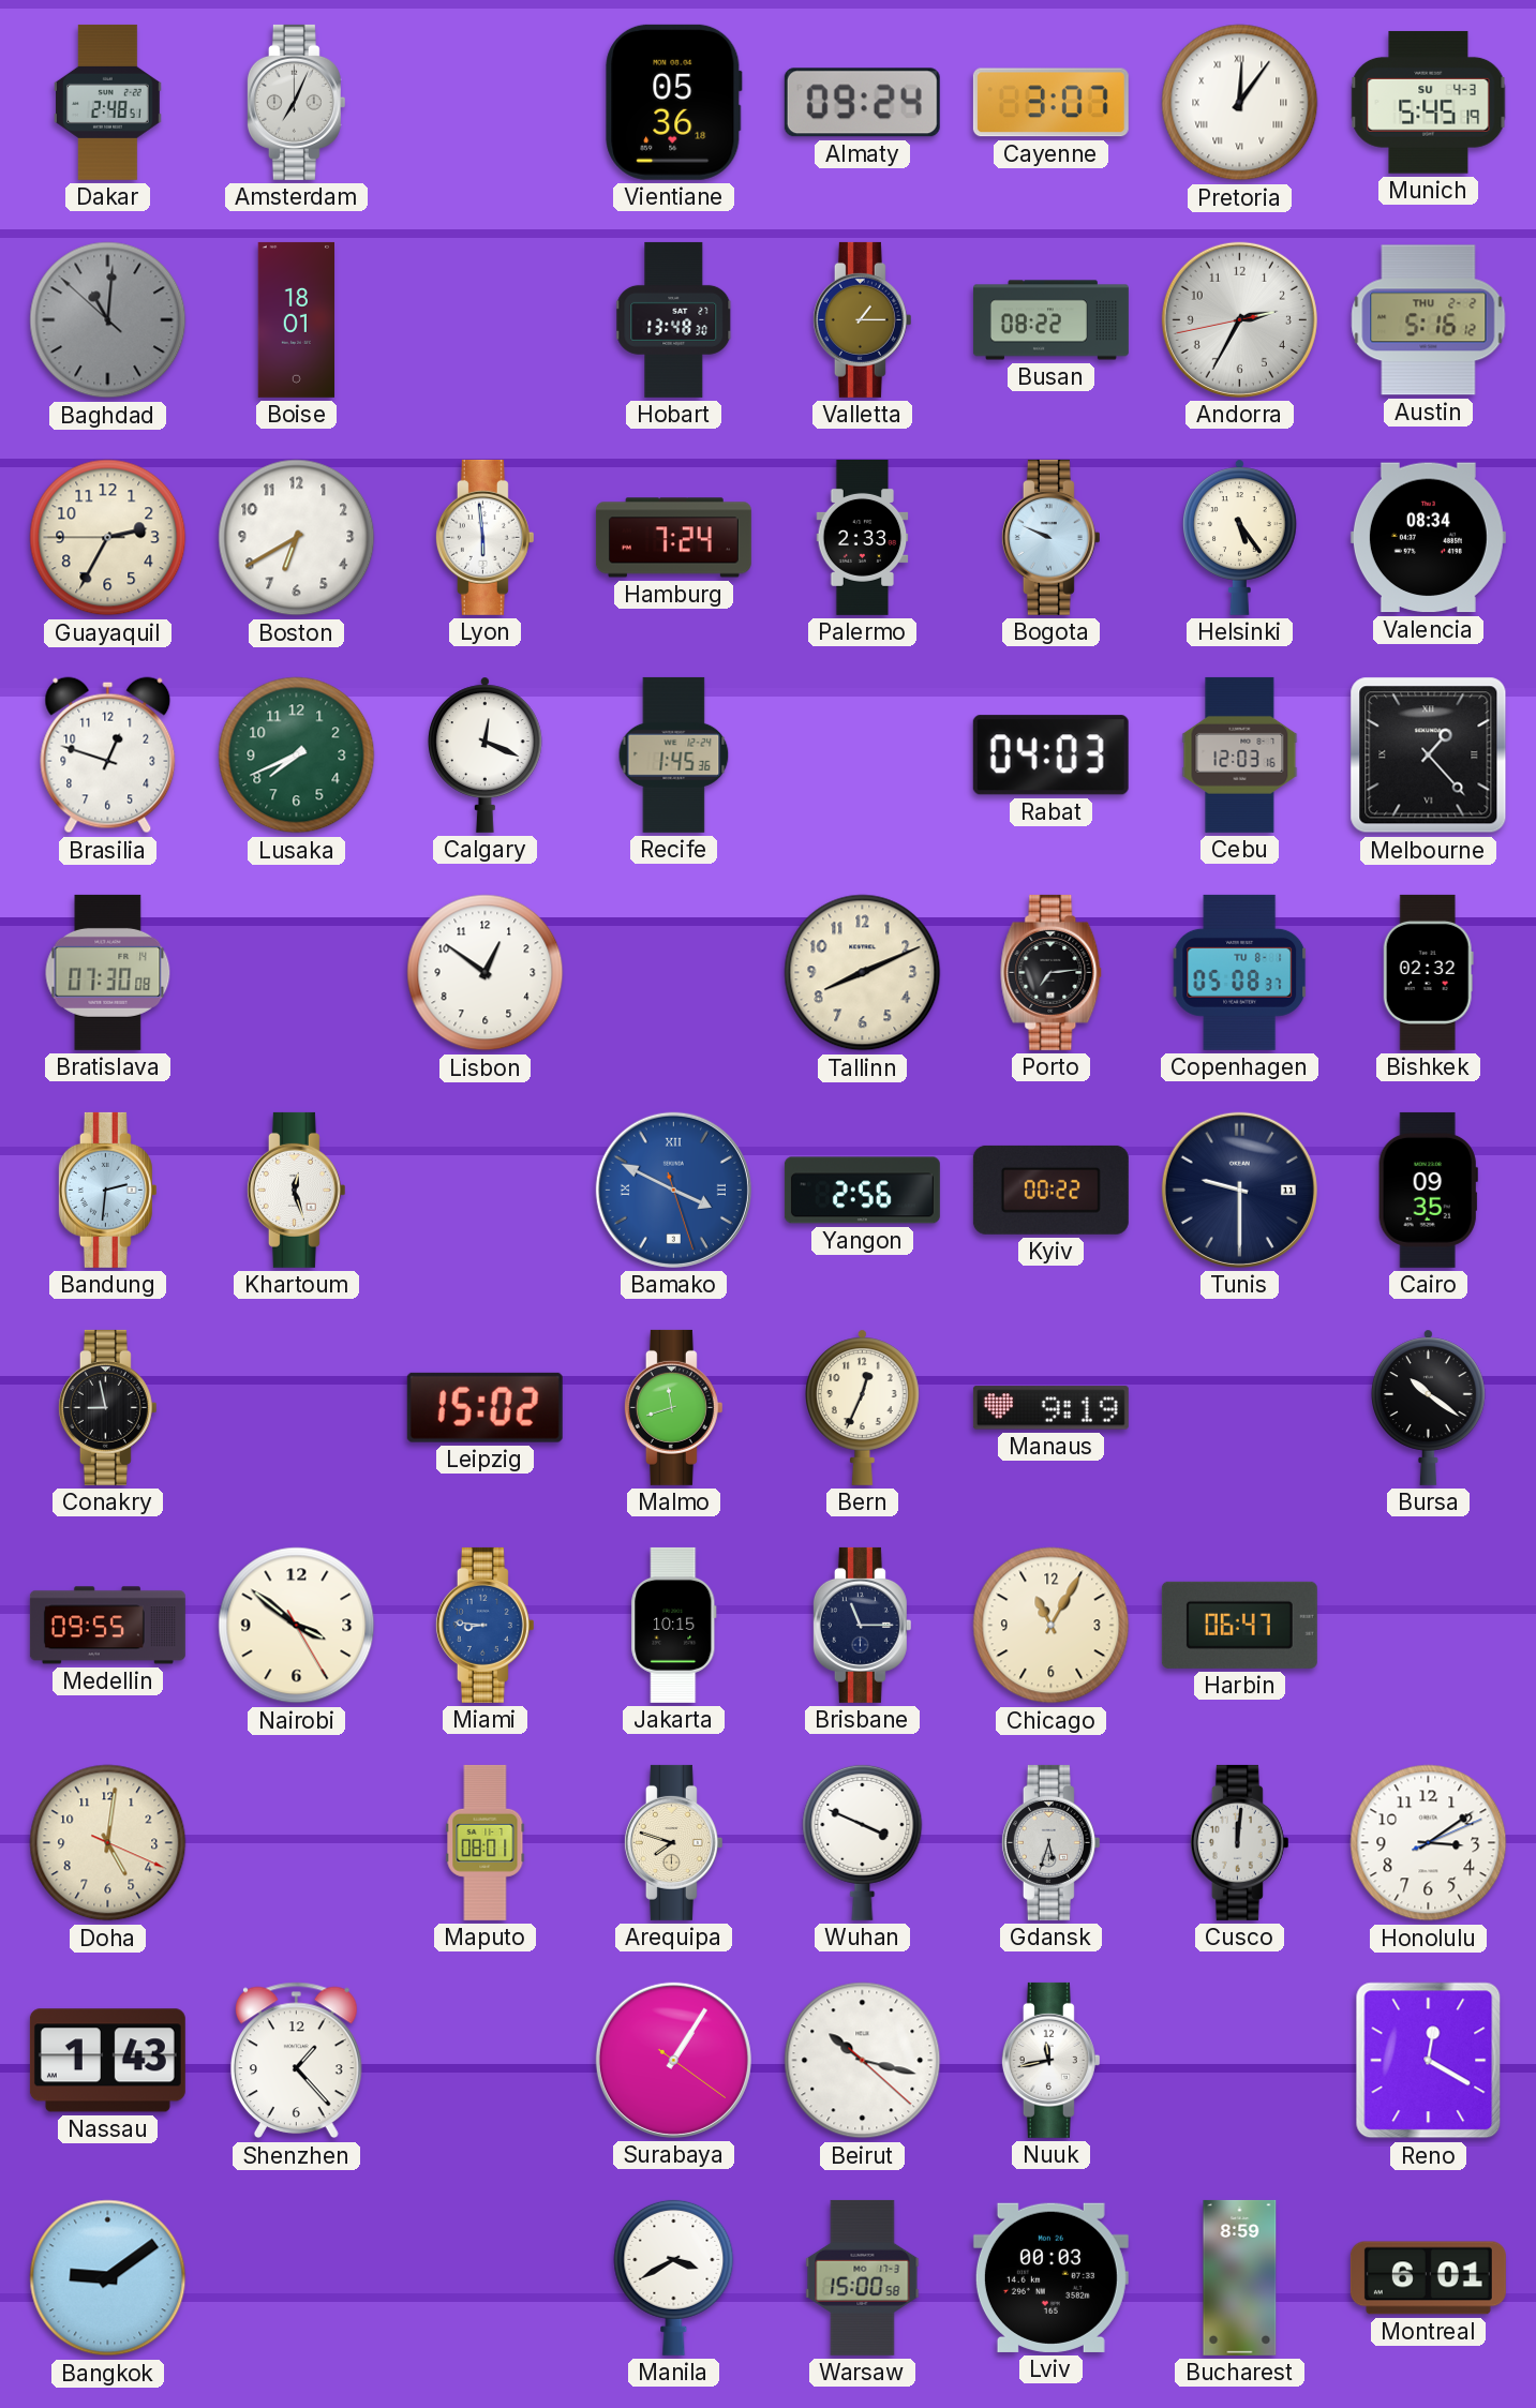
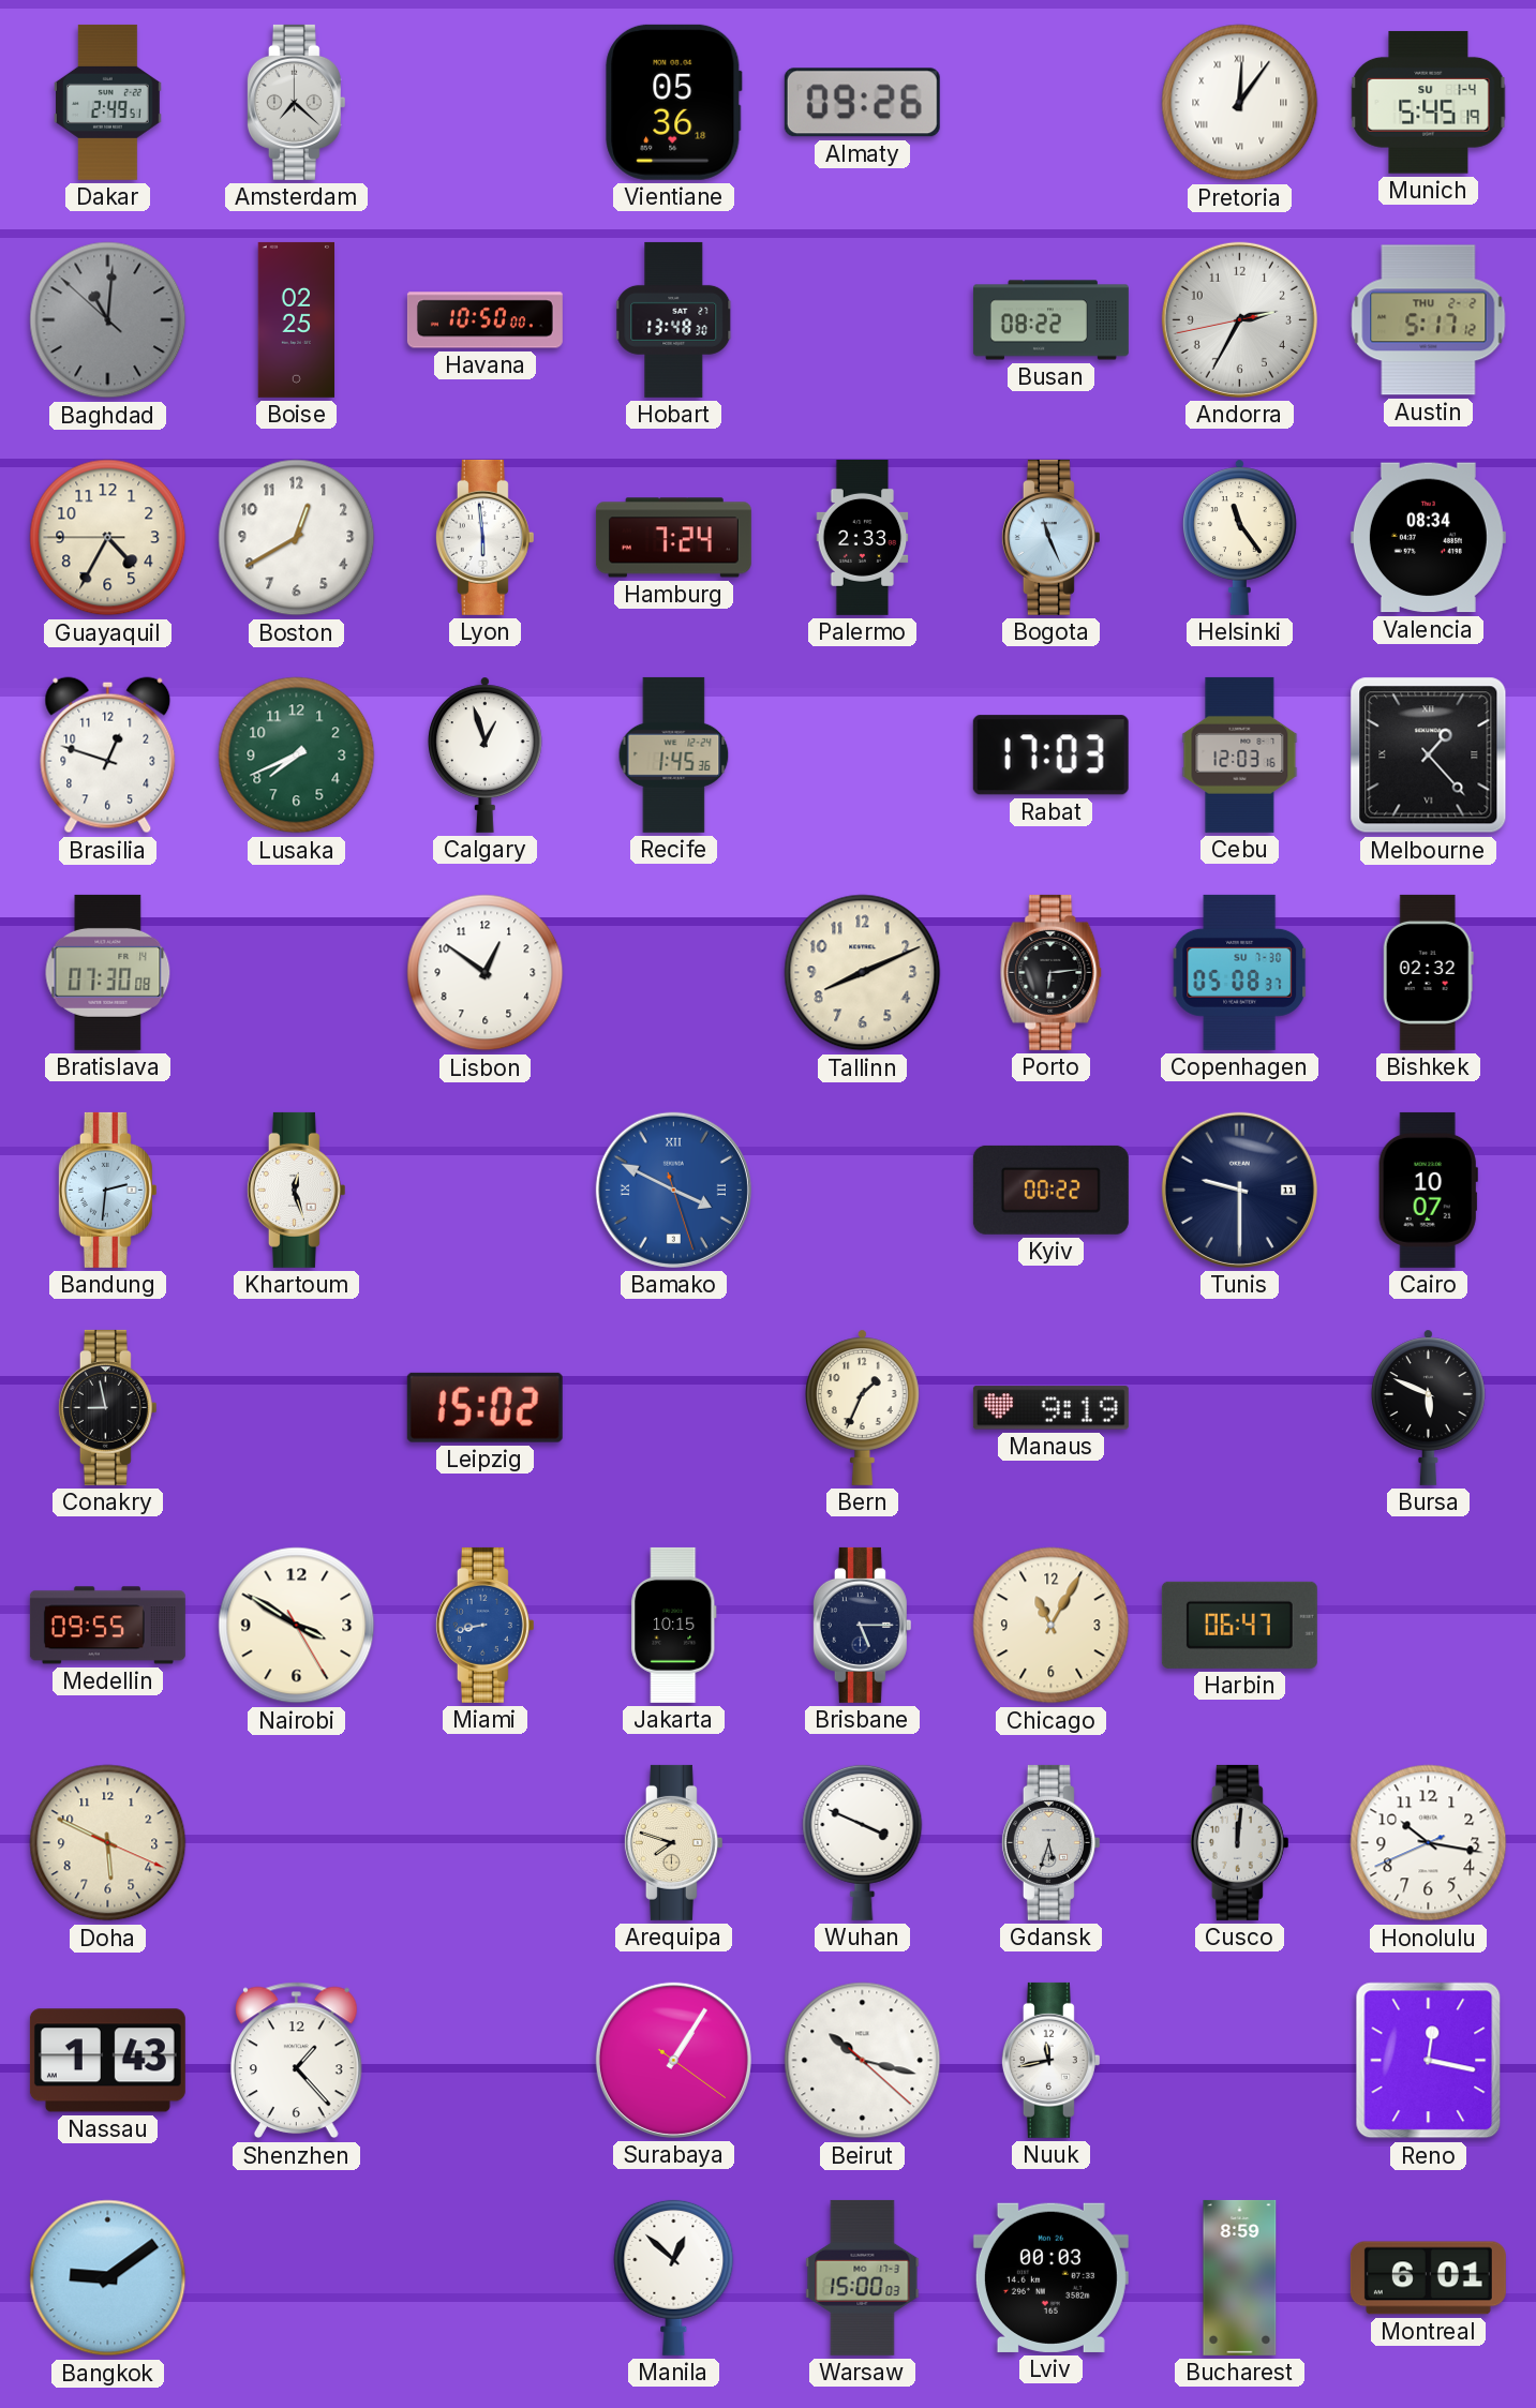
Dakar: 2:48 -> 2:49 (108, 102)
Amsterdam: 7:04 -> 7:22 (296, 102)
Almaty: 09:24 -> 09:26 (862, 103)
Cayenne: 3:07 -> none (1050, 103)
Munich date: SU 4-3 -> SU 1-4 (1429, 102)
Boise: 18:01 -> 02:25 (296, 319)
Havana: none -> 10:50 (484, 320)
Valletta: 1:15 -> none (862, 319)
Austin: 5:16 -> 5:17 (1429, 320)
Guayaquil: 2:34 -> 4:34 (108, 538)
Boston: 6:40 -> 12:40 (297, 538)
Bogota: 9:49 -> 11:26 (1050, 537)
Helsinki: 5:24 -> 11:24 (1240, 537)
Calgary: 12:19 -> 12:57 (486, 754)
Rabat: 04:03 -> 17:03 (1050, 756)
Porto: 7:14 -> 6:14 (1052, 972)
Copenhagen date: TU 8-1 -> SU 7-30 (1240, 972)
Yangon: 2:56 -> none (862, 1191)
Cairo: 09:35 -> 10:07 (1428, 1190)
Malmo: 11:42 -> none (673, 1407)
Bern: 12:34 -> 1:34 (863, 1407)
Bursa: 10:21 -> 5:49 (1429, 1407)
Nairobi: 3:51 -> 3:50 (297, 1626)
Miami: 8:46 -> 8:43 (484, 1625)
Brisbane: 11:15 -> 5:15 (862, 1625)
Doha: 5:01 -> 5:49 (108, 1843)
Maputo: 08:01 -> none (486, 1842)
Honolulu: 3:09 -> 10:16 (1429, 1843)
Reno: 12:20 -> 12:17 (1429, 2061)
Manila: 3:40 -> 12:52 (674, 2277)
Warsaw: 15:00:58 -> 15:00:03 (863, 2277)
